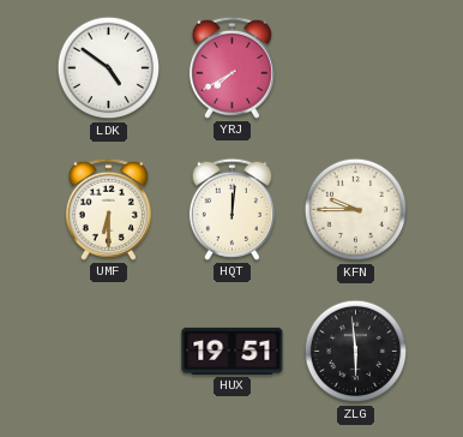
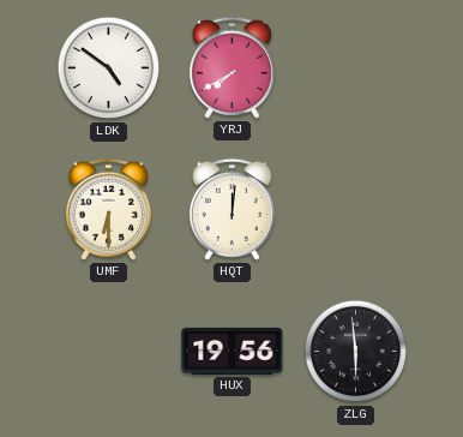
KFN: 9:45 -> none (356, 210)
HUX: 19:51 -> 19:56 (233, 351)
